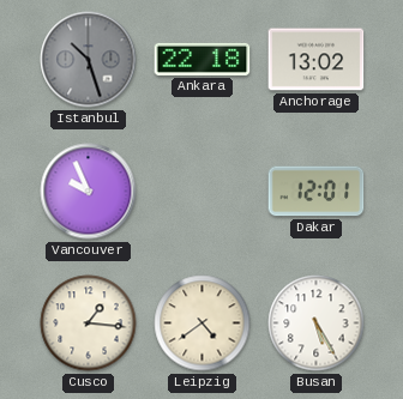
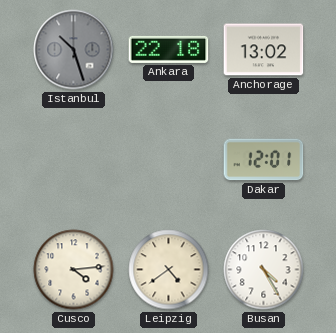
Vancouver: 9:56 -> none (89, 192)
Cusco: 1:16 -> 4:14 (74, 270)
Busan: 5:25 -> 4:25 (264, 270)
